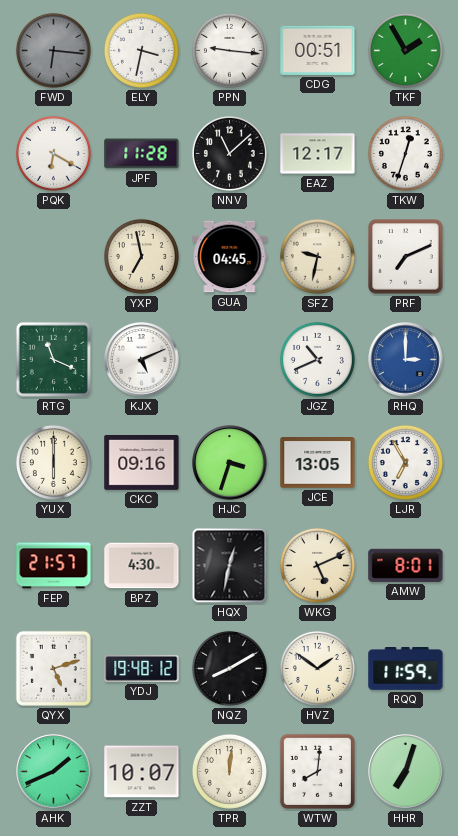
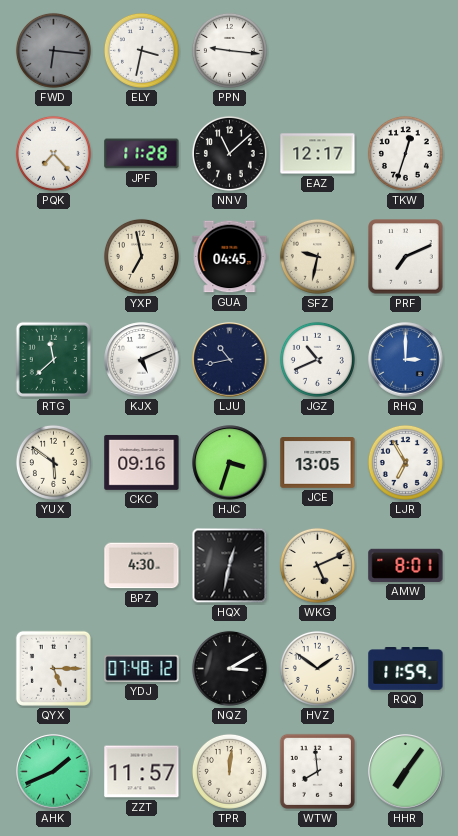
CDG: 00:51 -> none (318, 50)
TKF: 1:55 -> none (405, 50)
PQK: 6:20 -> 7:23 (53, 153)
RTG: 11:19 -> 11:38 (53, 359)
LJU: none -> 10:43 (230, 360)
YUX: 6:00 -> 5:51 (53, 462)
FEP: 21:57 -> none (54, 566)
QYX: 5:12 -> 5:15 (53, 668)
YDJ: 19:48 -> 07:48 (142, 669)
NQZ: 8:10 -> 3:10 (229, 668)
ZZT: 10:07 -> 11:57 (142, 772)
WTW: 8:01 -> 7:59 (317, 771)
HHR: 7:03 -> 7:06 (406, 772)
